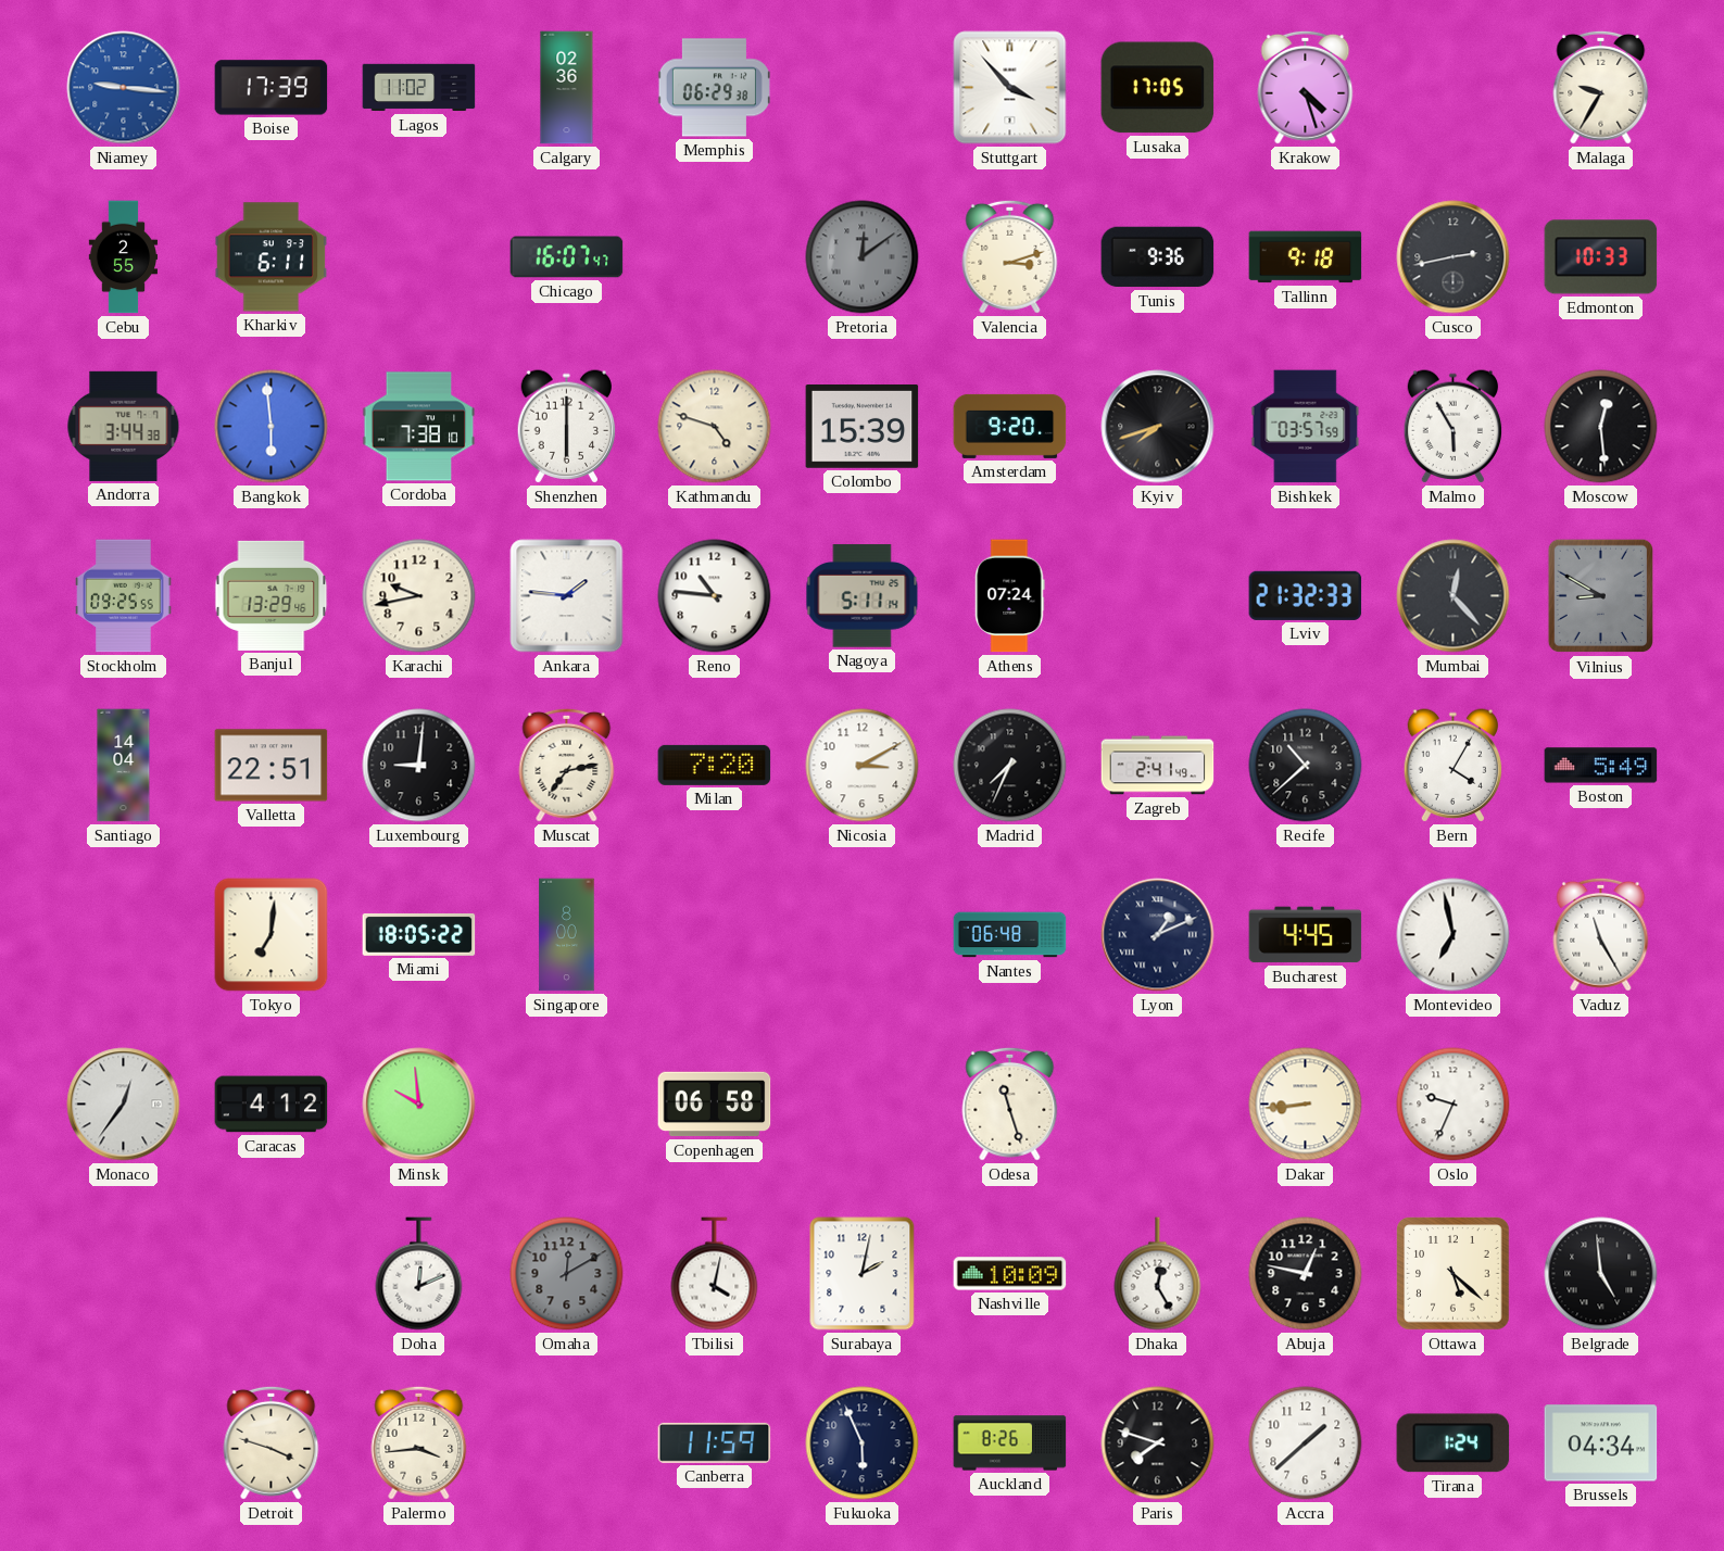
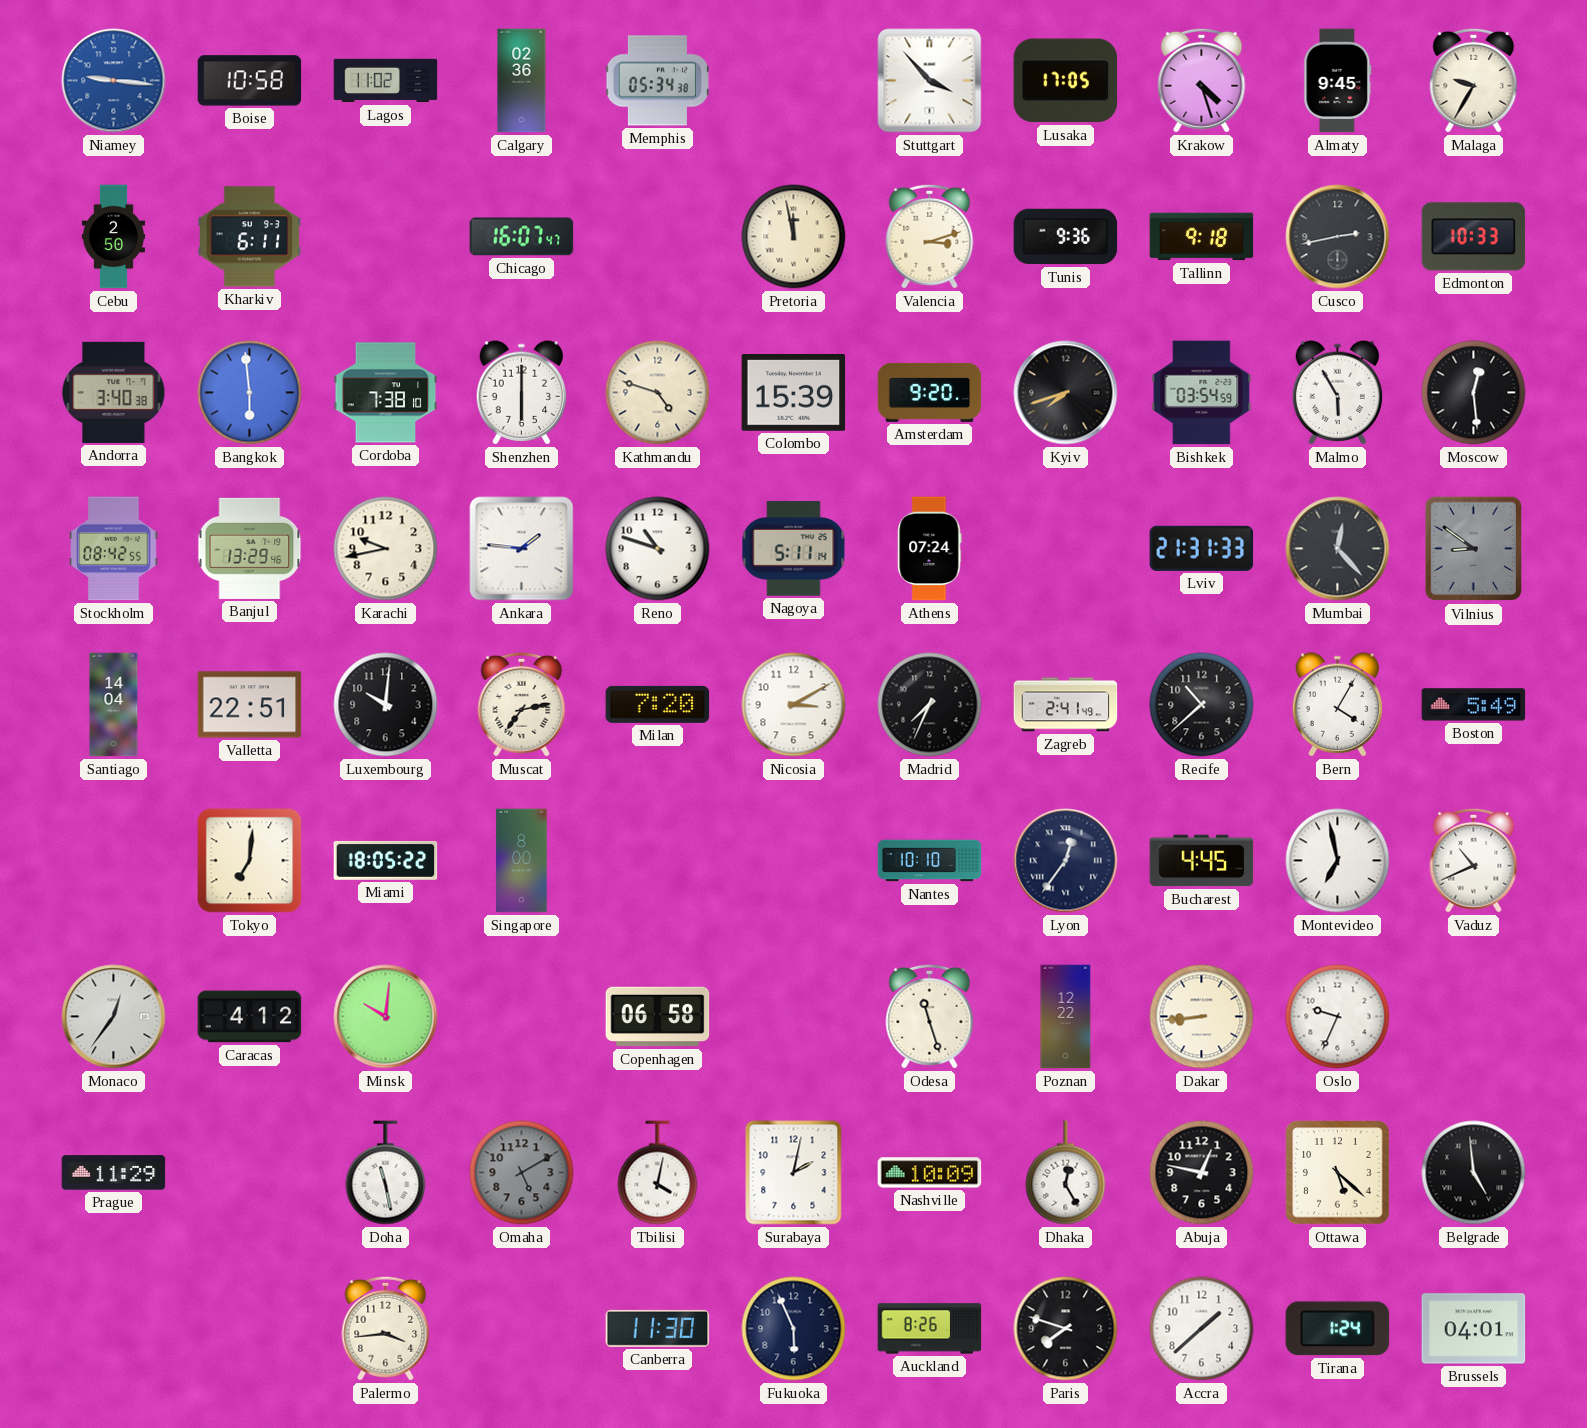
Boise: 17:39 -> 10:58 (250, 81)
Memphis: 06:29 -> 05:34 (657, 81)
Almaty: none -> 9:45 (1338, 81)
Cebu: 2:55 -> 2:50 (113, 237)
Pretoria: 12:09 -> 11:58 (794, 237)
Pretoria dial: grey -> cream (794, 237)
Andorra: 3:44 -> 3:40 (114, 392)
Bishkek: 03:57 -> 03:54 (1202, 393)
Stockholm: 09:25 -> 08:42 (114, 549)
Reno: 10:46 -> 10:48 (658, 549)
Lviv: 21:32 -> 21:31 (1202, 548)
Vilnius: 8:50 -> 8:51 (1473, 549)
Luxembourg: 9:01 -> 10:01 (386, 705)
Nantes: 06:48 -> 10:10 (930, 861)
Lyon: 1:11 -> 12:36 (1066, 861)
Vaduz: 11:25 -> 10:41 (1474, 860)
Minsk: 9:59 -> 10:01 (386, 1017)
Poznan: none -> 12:22 (1066, 1017)
Prague: none -> 11:29 (114, 1173)
Doha: 12:11 -> 11:28 (386, 1173)
Omaha: 12:10 -> 5:10 (522, 1173)
Detroit: 3:48 -> none (272, 1442)
Canberra: 11:59 -> 11:30 (658, 1328)
Brussels: 04:34 -> 04:01 (1474, 1329)
